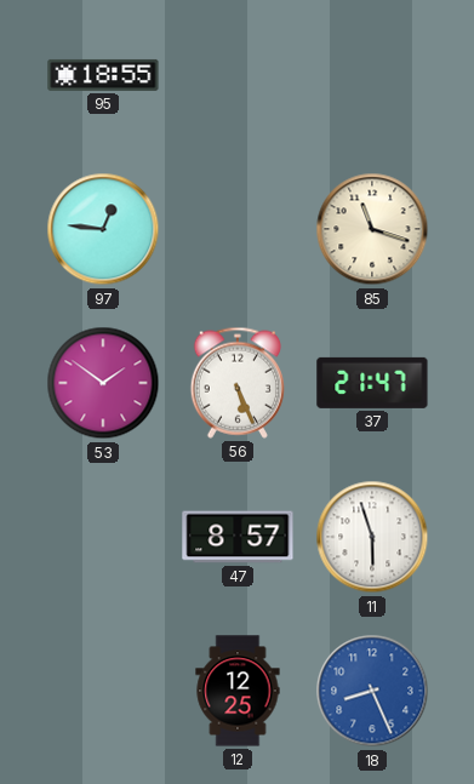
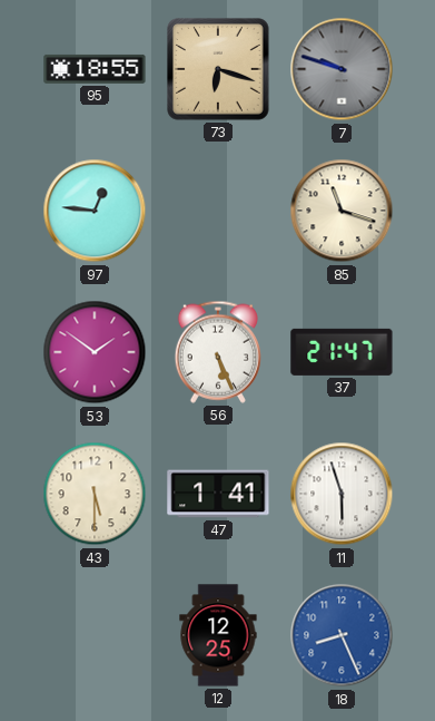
73: none -> 6:18 (219, 70)
7: none -> 9:48 (342, 69)
43: none -> 5:30 (95, 494)
47: 8:57 -> 1:41 (218, 494)
